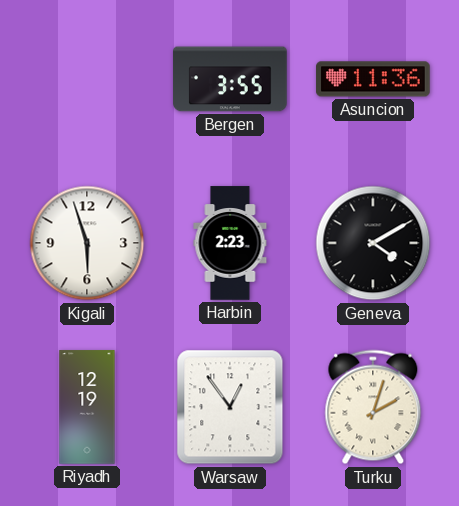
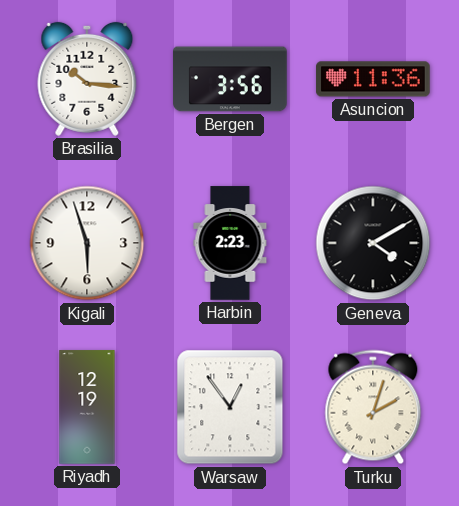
Brasilia: none -> 10:16 (87, 79)
Bergen: 3:55 -> 3:56 (230, 79)
